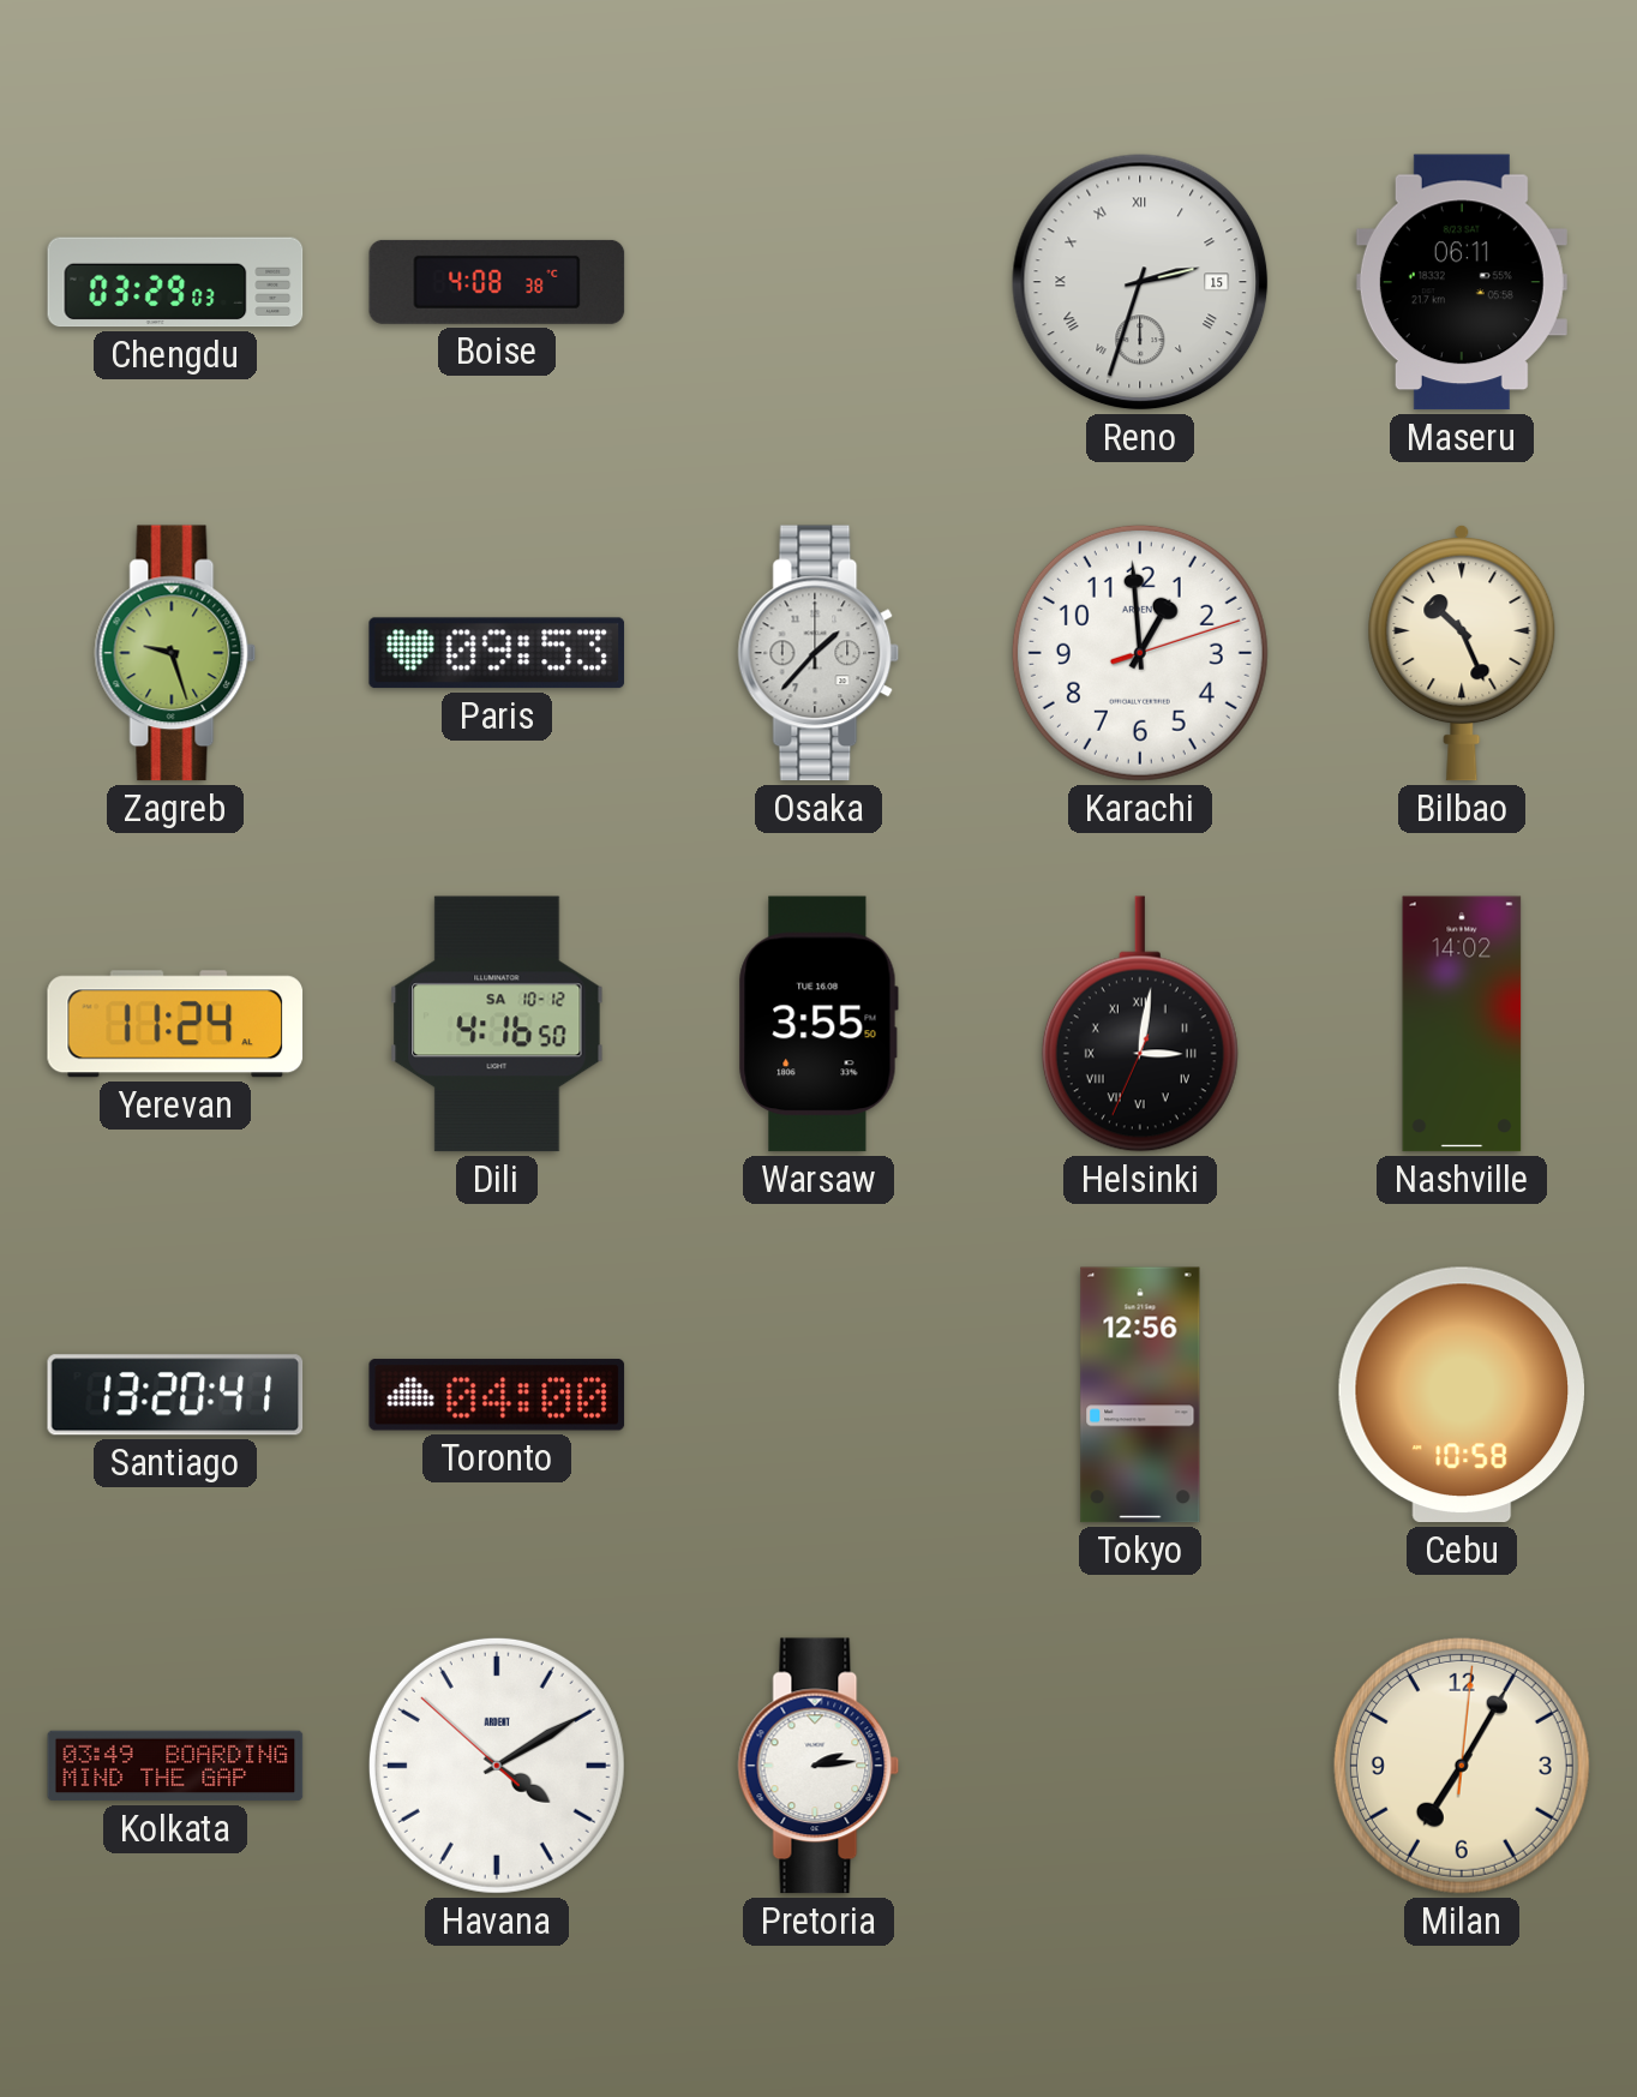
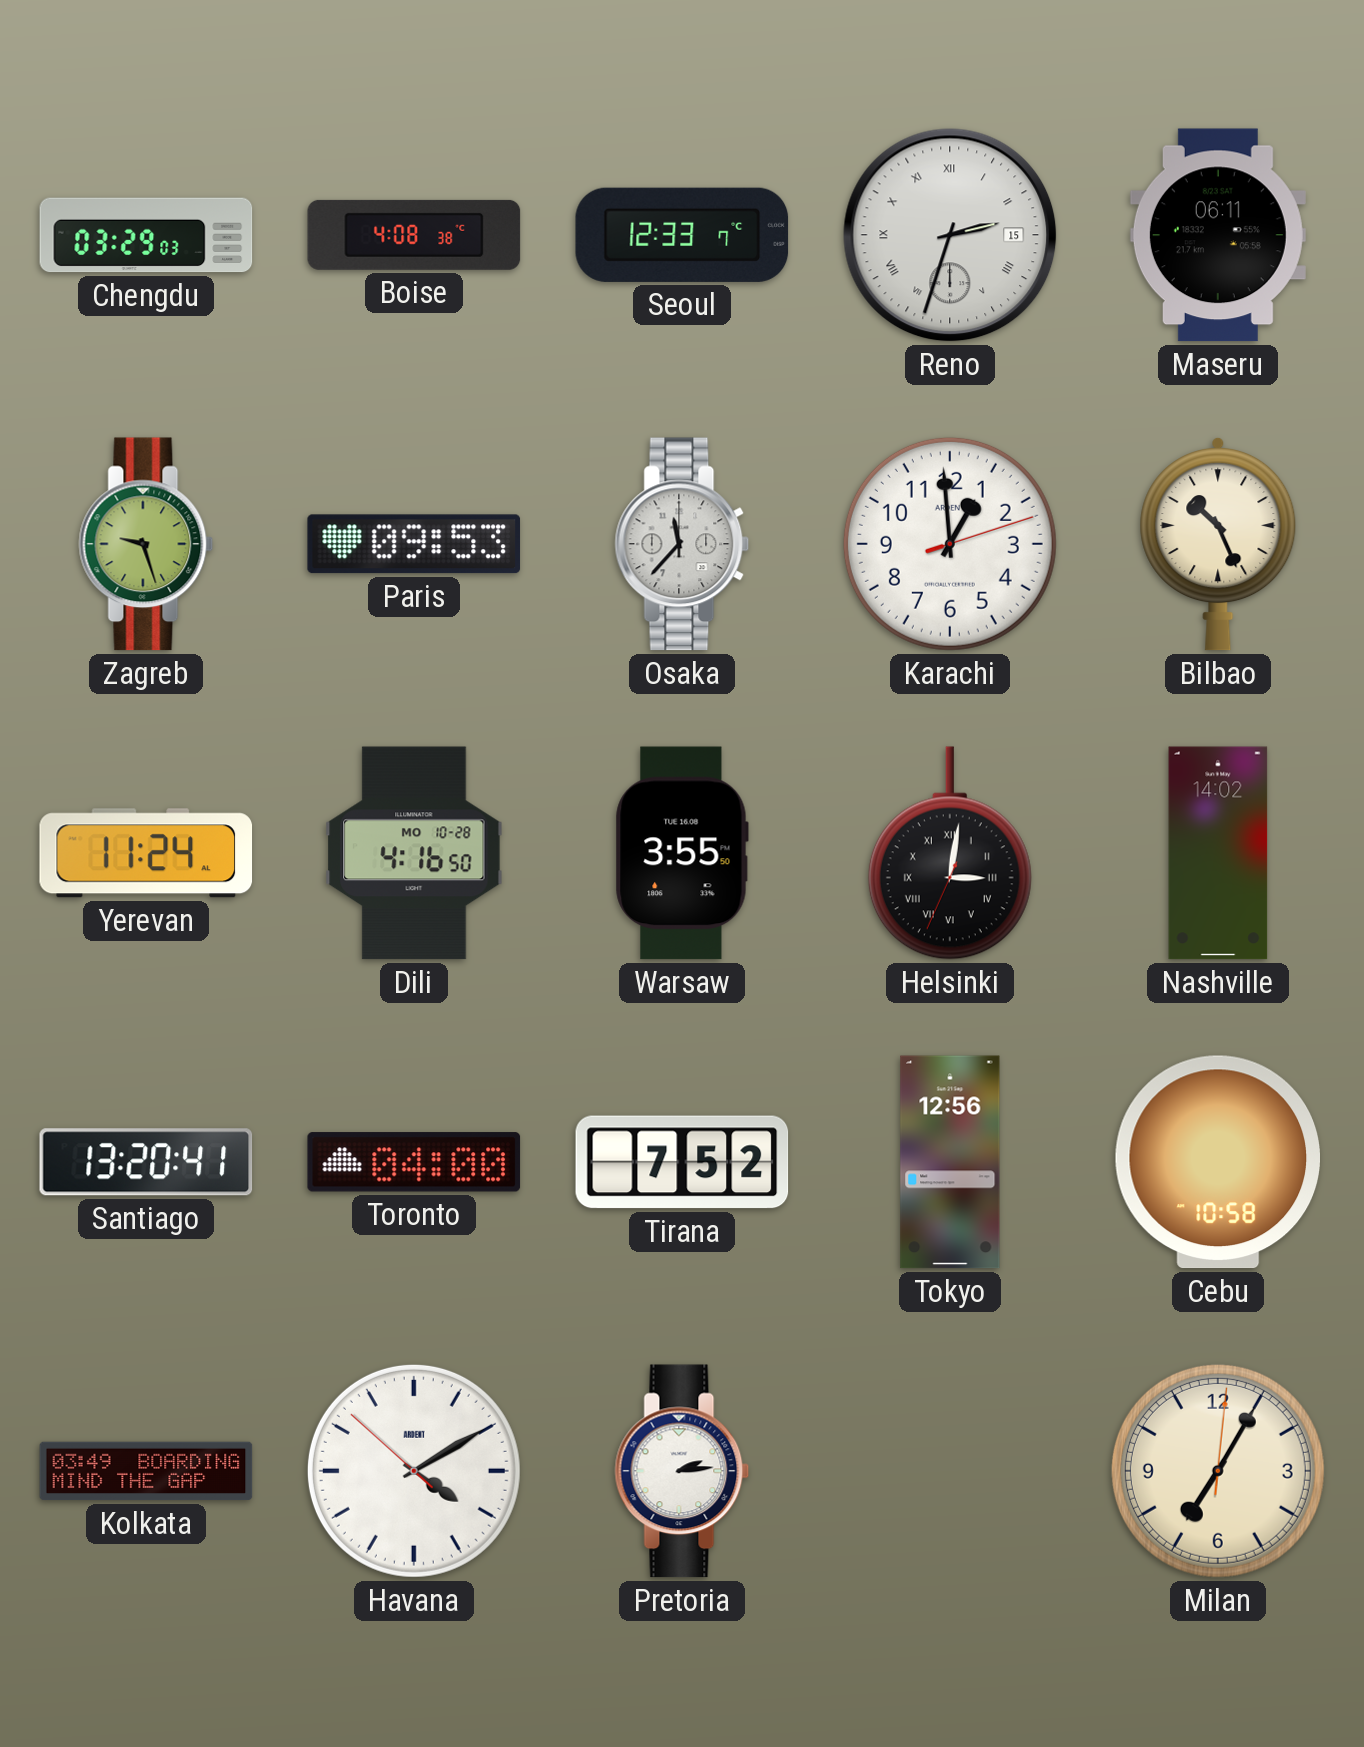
Seoul: none -> 12:33 (682, 235)
Osaka: 1:37 -> 11:37 (682, 544)
Dili date: SA 10-12 -> MO 10-28 (414, 853)
Tirana: none -> 7:52 (682, 1162)
